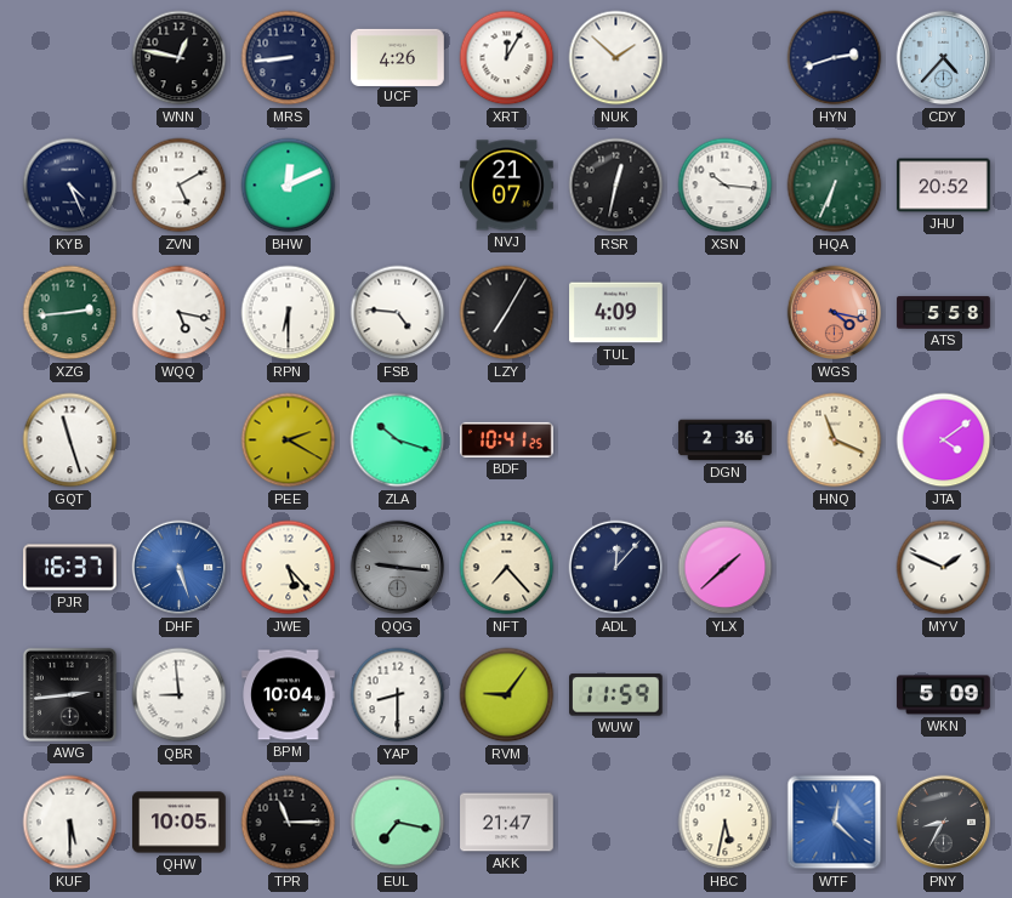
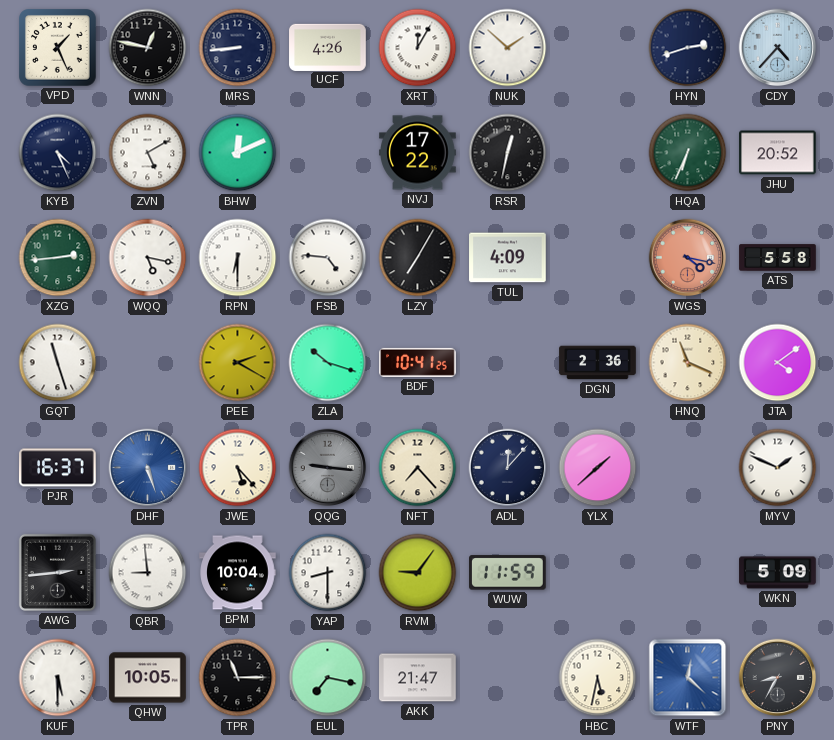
VPD: none -> 1:26 (58, 48)
NVJ: 21:07 -> 17:22 (418, 153)
XSN: 10:16 -> none (726, 186)
